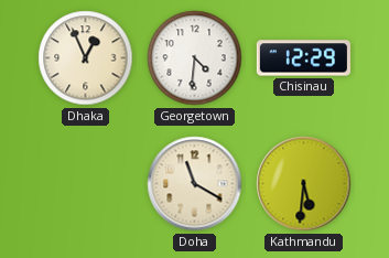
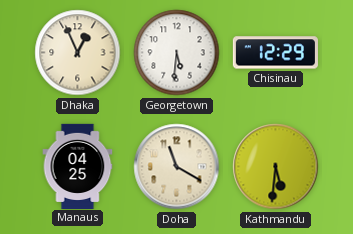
Georgetown: 4:31 -> 5:31 (177, 53)
Manaus: none -> 04:25 (78, 166)
